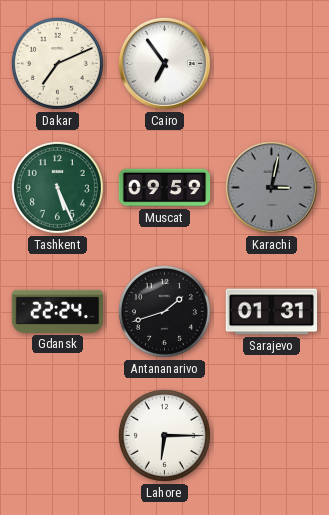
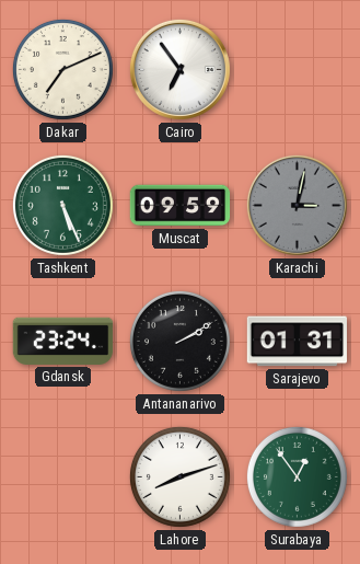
Gdansk: 22:24 -> 23:24 (63, 341)
Antananarivo: 1:42 -> 2:10 (179, 341)
Lahore: 6:15 -> 8:12 (179, 476)
Surabaya: none -> 12:54 (297, 476)
